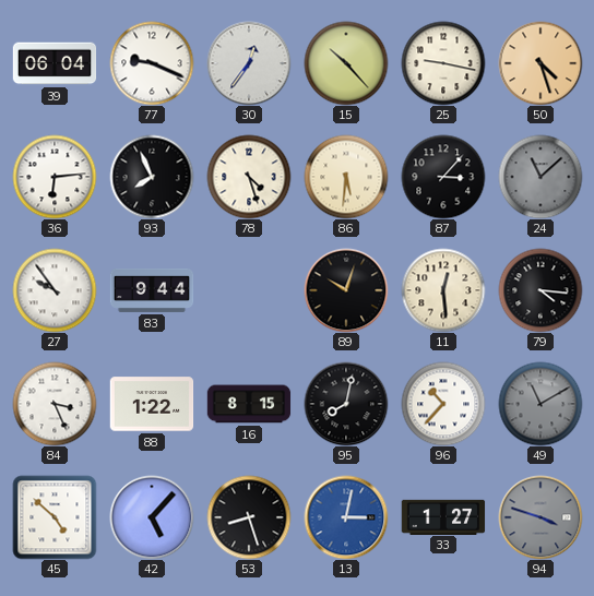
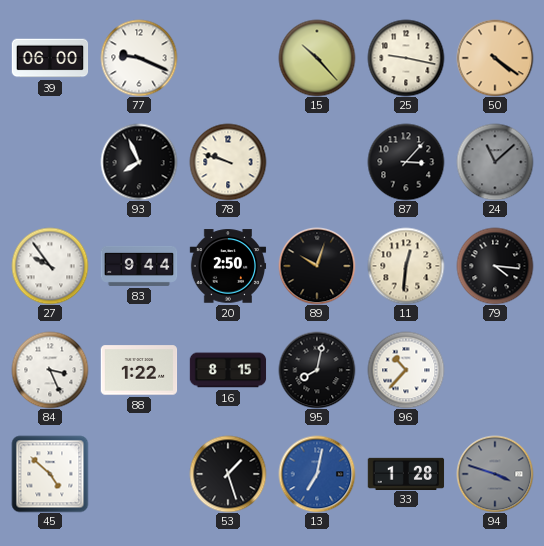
39: 06:04 -> 06:00 (50, 58)
30: 12:36 -> none (249, 63)
50: 4:27 -> 4:21 (495, 58)
36: 6:14 -> none (55, 177)
78: 4:27 -> 9:48 (228, 162)
86: 5:31 -> none (346, 177)
20: none -> 2:50 (228, 266)
11: 12:29 -> 12:31 (406, 266)
49: 11:10 -> none (540, 404)
42: 5:07 -> none (152, 517)
53: 8:27 -> 1:27 (228, 474)
13: 3:02 -> 7:02 (317, 474)
33: 1:27 -> 1:28 (406, 473)
